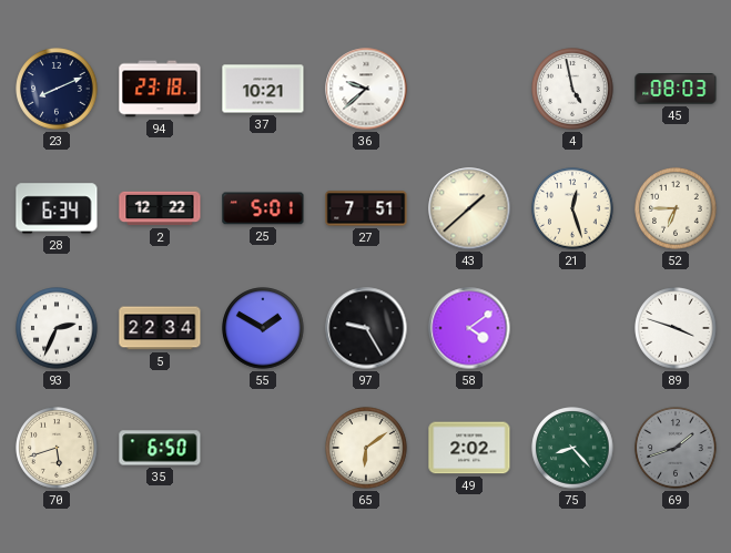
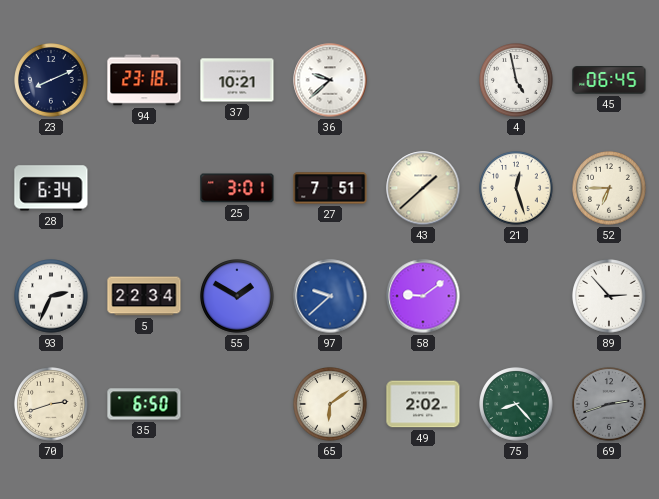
45: 08:03 -> 06:45 (609, 80)
2: 12:22 -> none (160, 208)
25: 5:01 -> 3:01 (237, 188)
97: 9:25 -> 9:38 (330, 296)
97 dial: black -> blue (330, 296)
58: 4:09 -> 9:09 (423, 296)
89: 3:48 -> 2:53 (609, 296)
70: 5:42 -> 2:42 (51, 404)
69: 1:42 -> 2:42 (609, 404)
